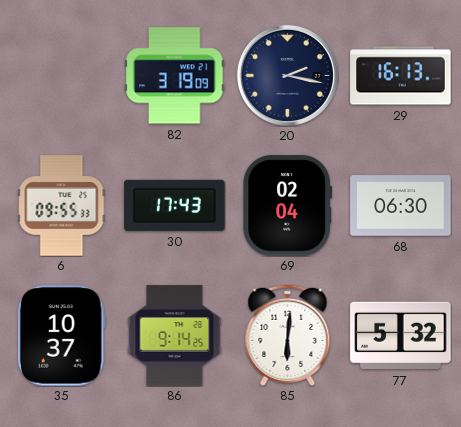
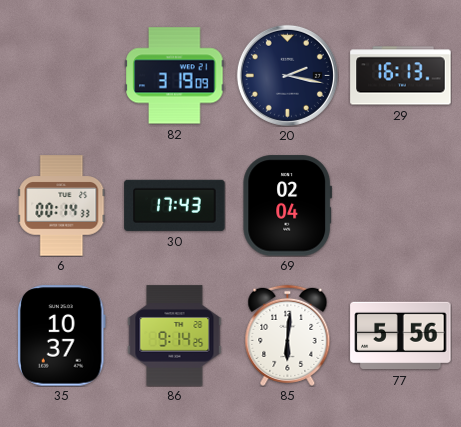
6: 09:55 -> 00:14 (62, 206)
68: 06:30 -> none (401, 206)
77: 5:32 -> 5:56 (401, 336)
